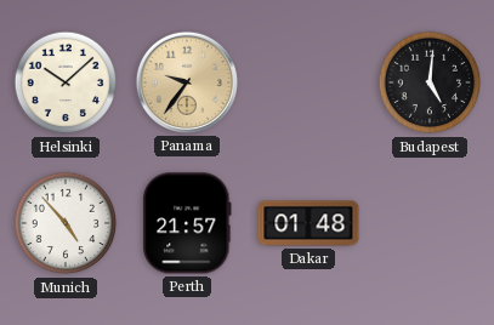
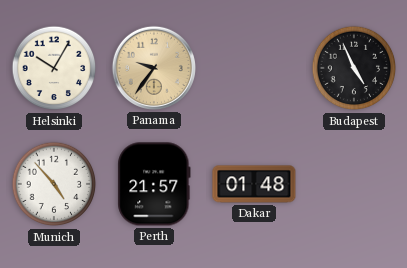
Helsinki: 10:08 -> 10:05 (54, 68)
Budapest: 5:01 -> 4:56 (354, 68)
